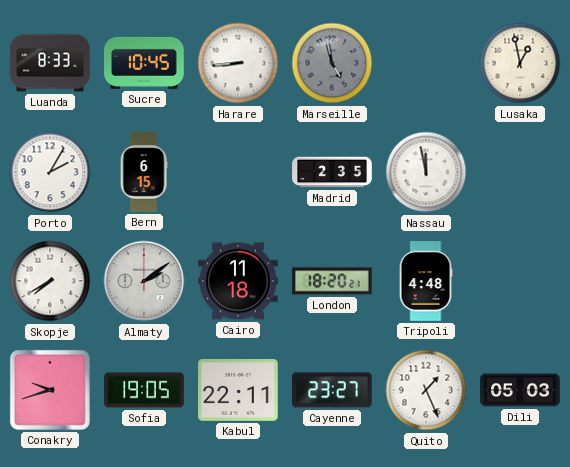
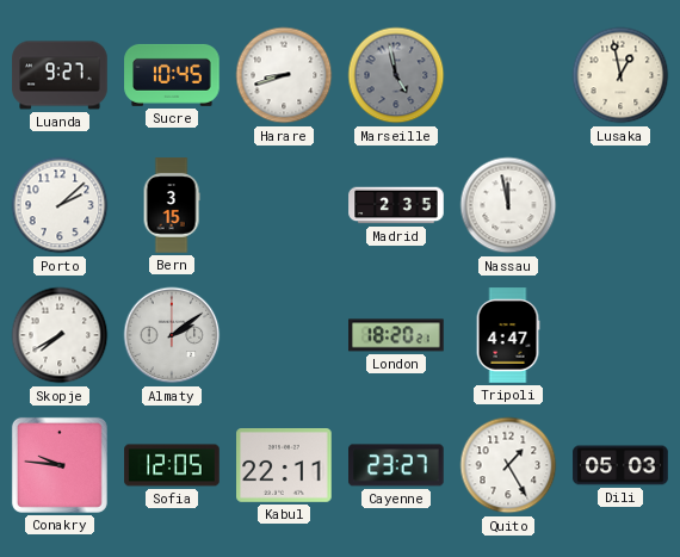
Luanda: 8:33 -> 9:27 (60, 75)
Harare: 8:44 -> 8:42 (284, 75)
Porto: 2:05 -> 2:08 (60, 205)
Bern: 6:15 -> 3:15 (172, 205)
Cairo: 11:18 -> none (238, 281)
Tripoli: 4:48 -> 4:47 (508, 335)
Conakry: 9:42 -> 9:46 (60, 465)
Sofia: 19:05 -> 12:05 (172, 465)
Quito: 1:26 -> 1:25 (508, 465)
